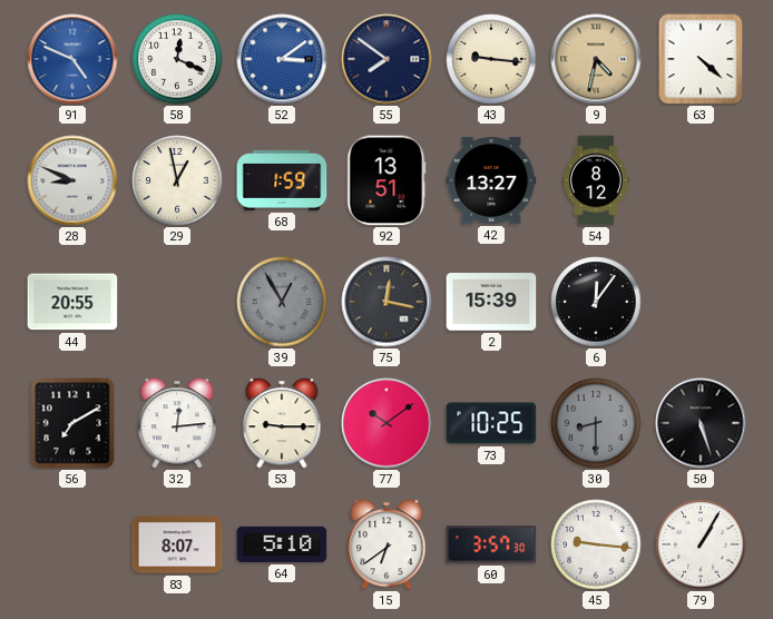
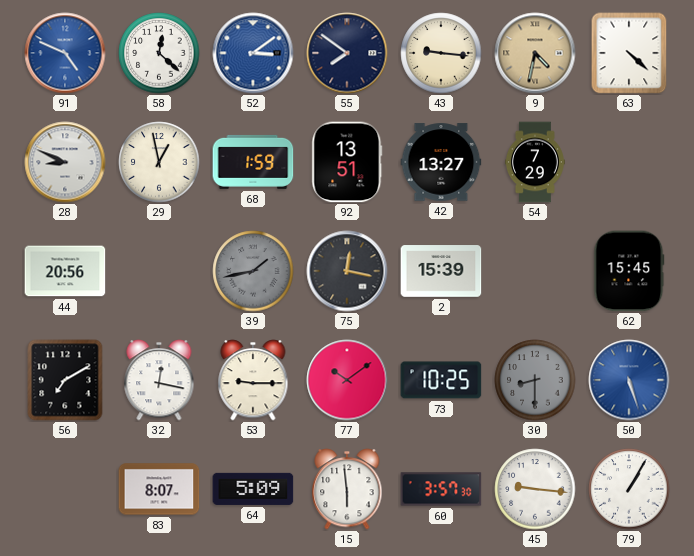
58: 12:19 -> 12:22 (159, 53)
54: 8:12 -> 7:29 (536, 162)
44: 20:55 -> 20:56 (65, 271)
39: 12:55 -> 1:43 (253, 271)
6: 12:06 -> none (596, 302)
62: none -> 15:45 (629, 271)
32: 12:14 -> 12:17 (159, 380)
50 dial: black -> blue (629, 380)
64: 5:10 -> 5:09 (253, 489)
15: 6:39 -> 5:59 (347, 489)
